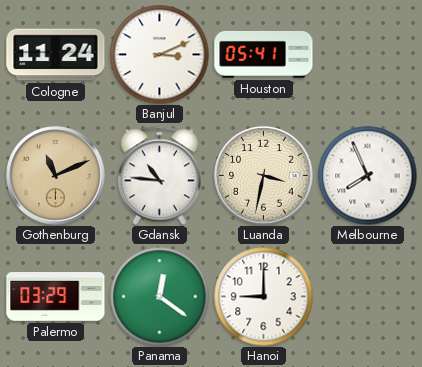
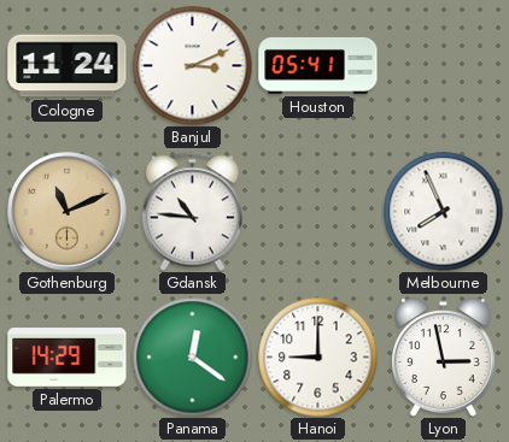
Luanda: 3:32 -> none (264, 176)
Palermo: 03:29 -> 14:29 (68, 358)
Lyon: none -> 2:58 (443, 358)
